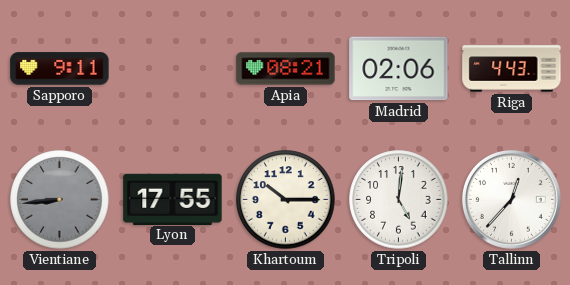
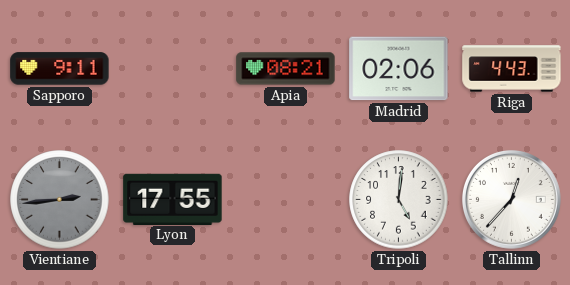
Vientiane: 8:44 -> 2:44 (60, 200)
Khartoum: 10:15 -> none (286, 200)
